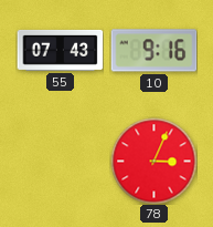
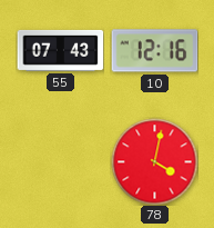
10: 9:16 -> 12:16 (154, 51)
78: 3:04 -> 4:02 (154, 161)
